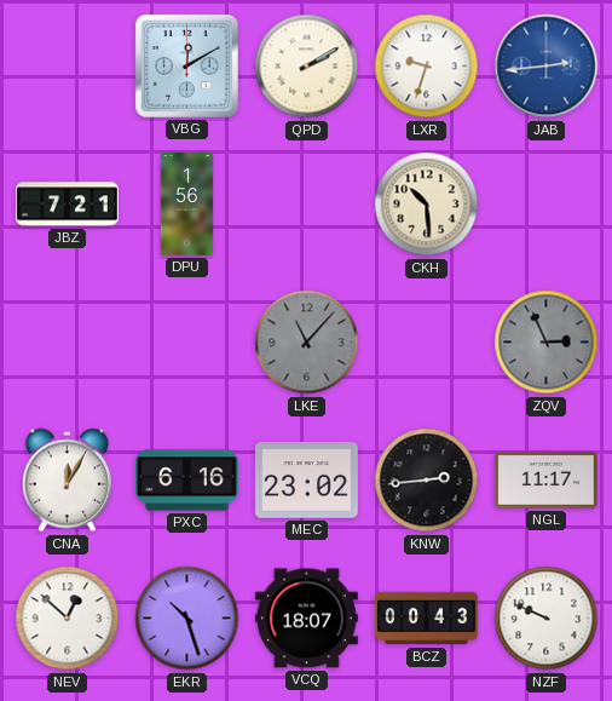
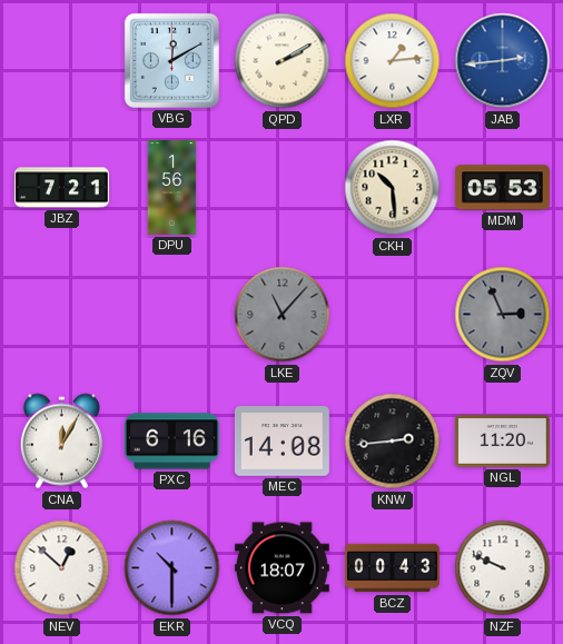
LXR: 9:33 -> 1:14 (393, 61)
MDM: none -> 05:53 (502, 188)
MEC: 23:02 -> 14:08 (281, 442)
NGL: 11:17 -> 11:20 (502, 442)
EKR: 10:27 -> 10:30 (172, 568)
